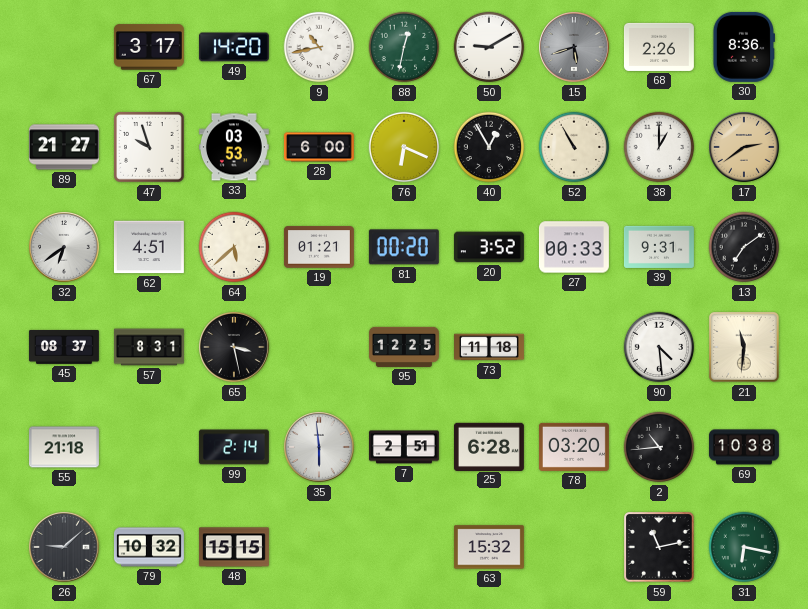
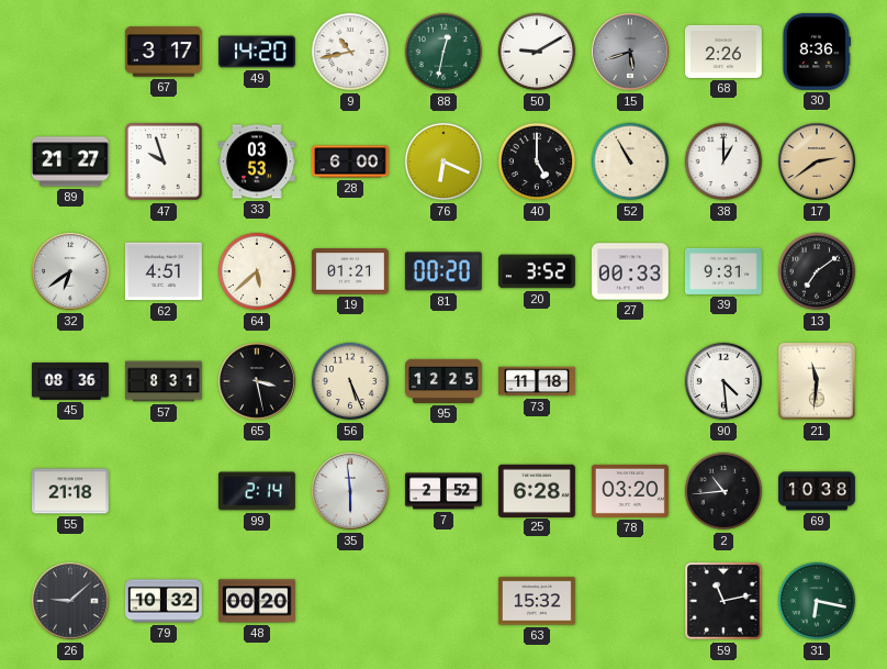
40: 12:55 -> 5:00 (537, 161)
45: 08:37 -> 08:36 (70, 381)
56: none -> 5:26 (350, 381)
7: 2:51 -> 2:52 (443, 491)
48: 15:15 -> 00:20 (257, 601)
